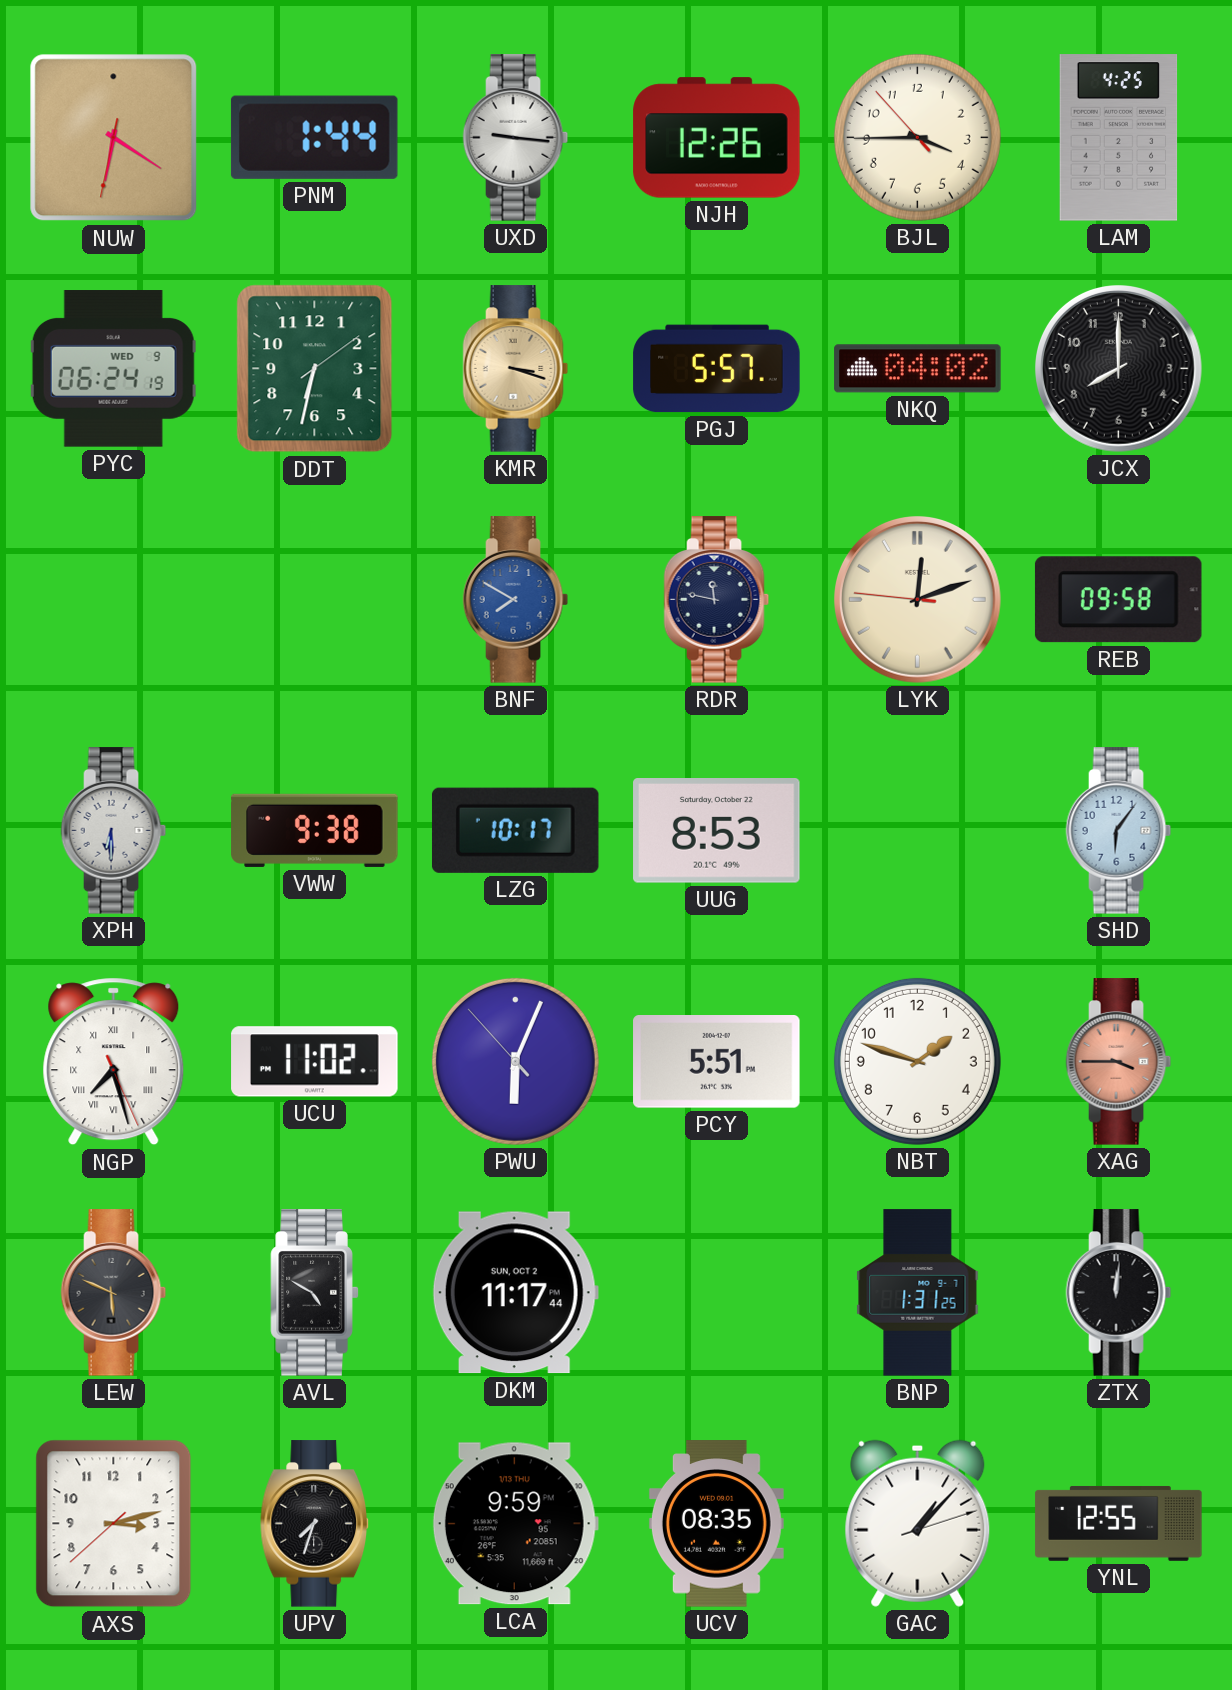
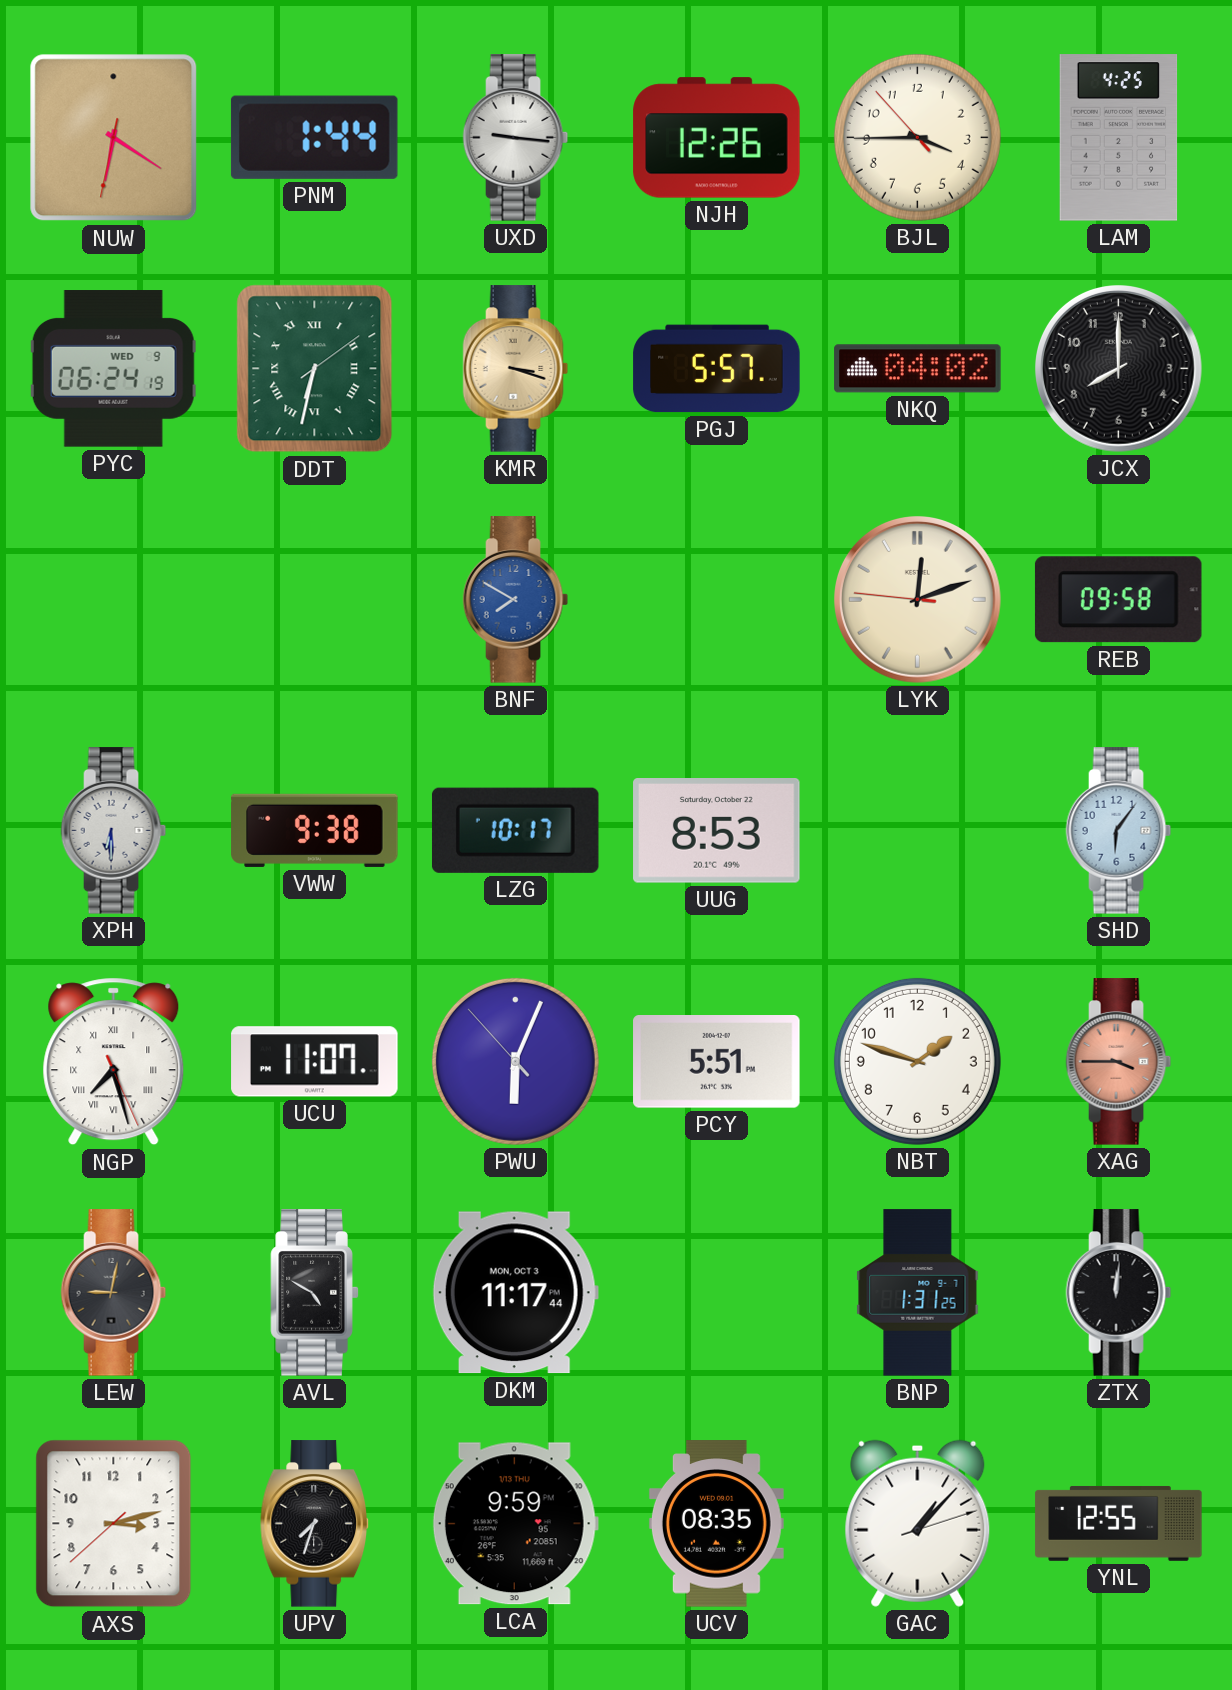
DDT numerals: Arabic -> Roman (315, 369)
RDR: 11:47 -> none (717, 600)
UCU: 11:02 -> 11:07 (315, 1062)
LEW: 5:49 -> 9:02 (114, 1293)
DKM date: SUN, OCT 2 -> MON, OCT 3 (515, 1293)
